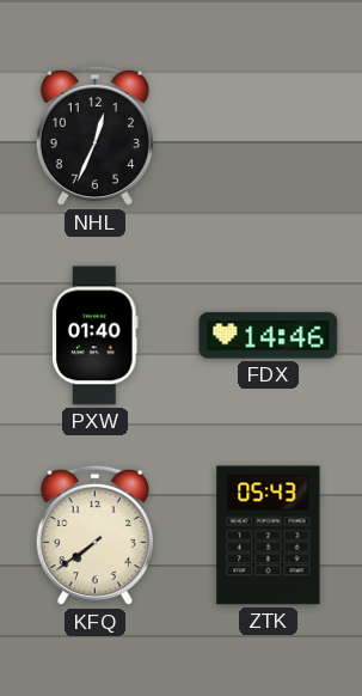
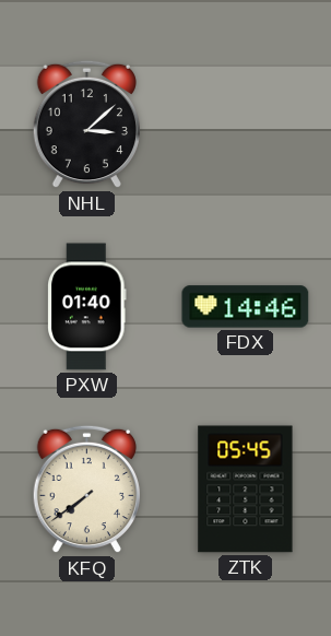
NHL: 12:34 -> 3:08 (86, 125)
ZTK: 05:43 -> 05:45 (246, 490)
